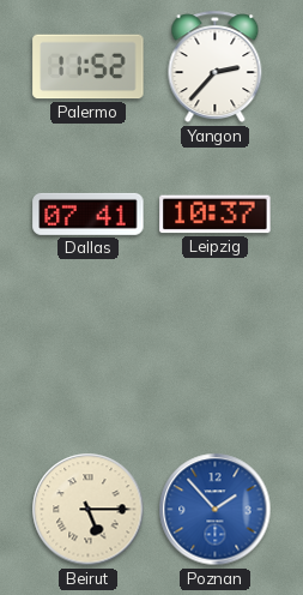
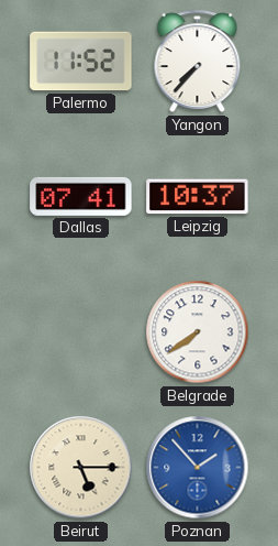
Yangon: 2:37 -> 7:37 (198, 62)
Belgrade: none -> 7:39 (198, 332)
